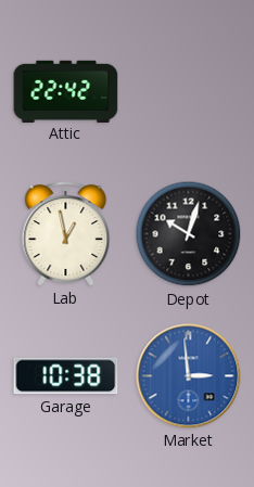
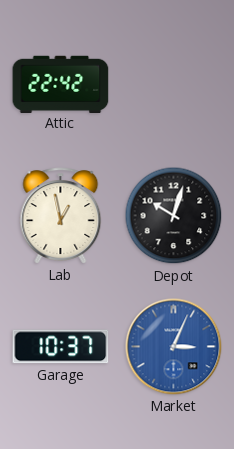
Garage: 10:38 -> 10:37 (61, 347)
Market: 2:59 -> 3:04 (174, 347)
